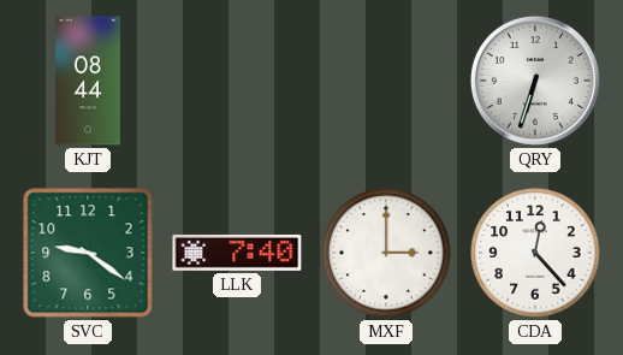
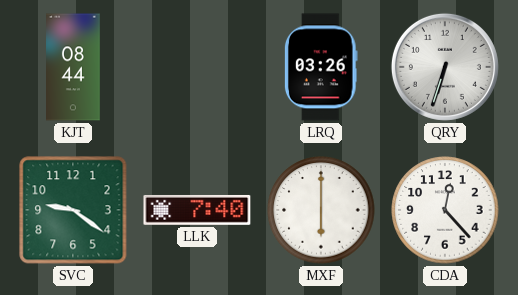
LRQ: none -> 03:26 (321, 67)
MXF: 3:00 -> 6:00 (321, 210)
